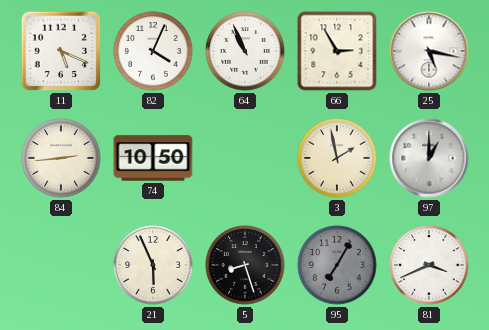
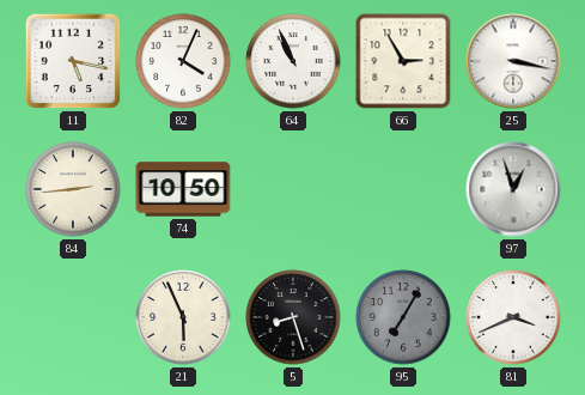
11: 5:19 -> 5:17 (73, 61)
25: 5:17 -> 3:17 (513, 61)
3: 1:58 -> none (337, 158)
97: 1:00 -> 12:57 (513, 189)
